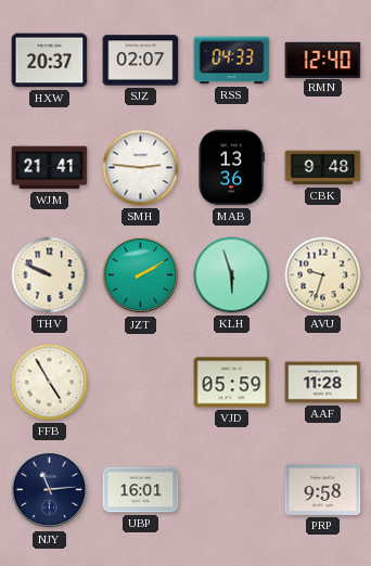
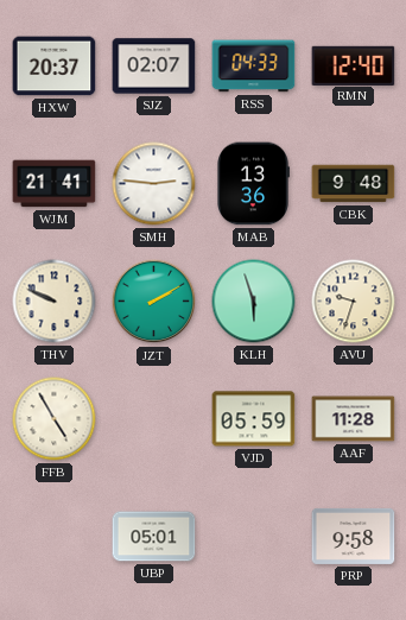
NJY: 11:14 -> none (50, 490)
UBP: 16:01 -> 05:01 (154, 537)
